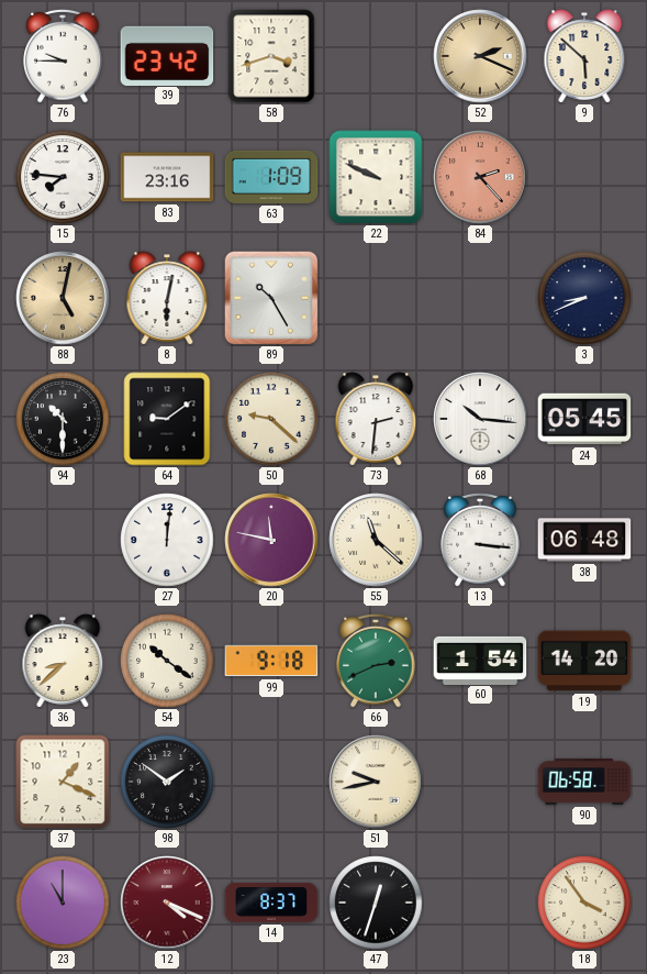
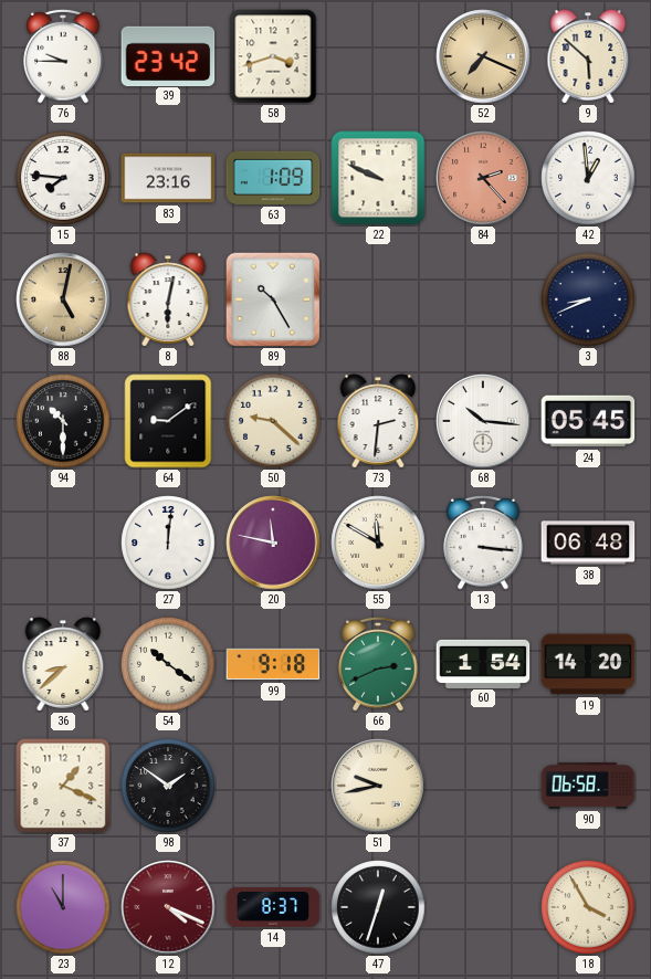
52: 2:19 -> 7:19 (483, 56)
42: none -> 12:59 (588, 178)
55: 11:22 -> 11:50 (378, 543)
18: 3:54 -> 3:55 (588, 907)
